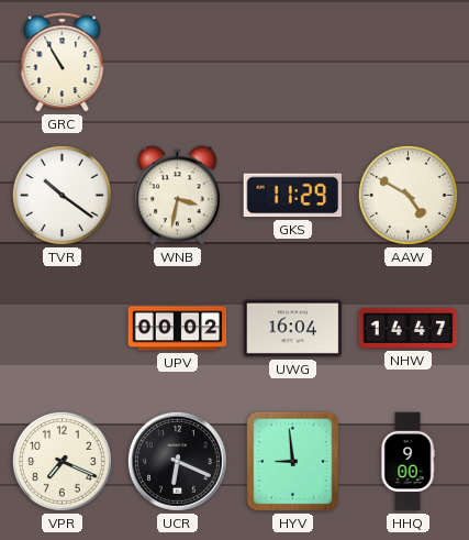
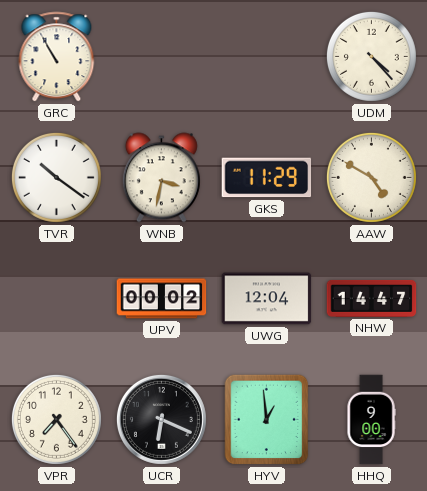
UDM: none -> 4:23 (371, 56)
UWG: 16:04 -> 12:04 (267, 299)
VPR: 7:19 -> 7:24 (56, 419)
HYV: 8:59 -> 12:59 (267, 420)
